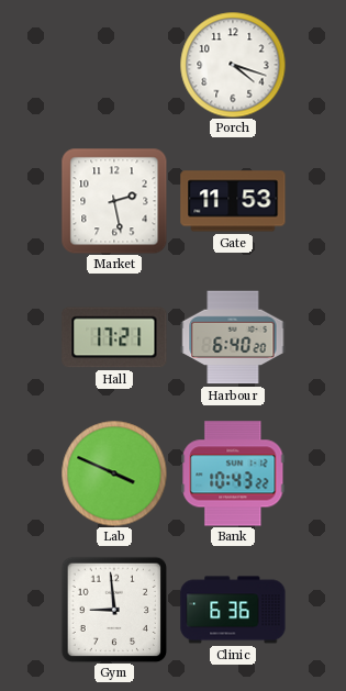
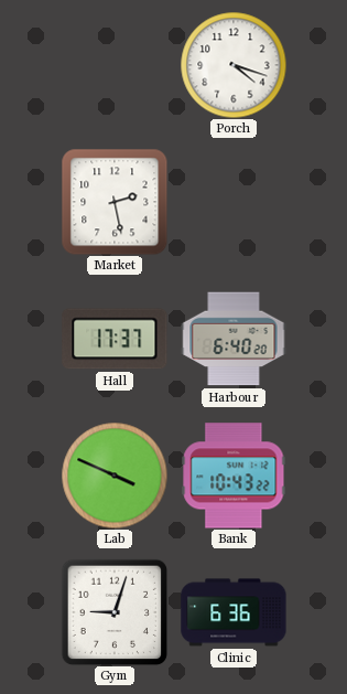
Gate: 11:53 -> none (233, 201)
Hall: 17:21 -> 17:37 (115, 339)
Gym: 8:59 -> 9:03 (115, 612)
